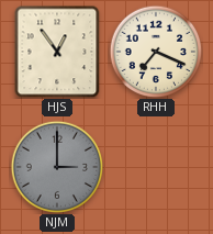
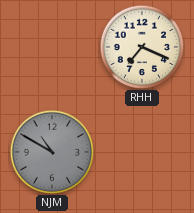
HJS: 12:54 -> none (57, 52)
NJM: 3:00 -> 10:50 (51, 151)
